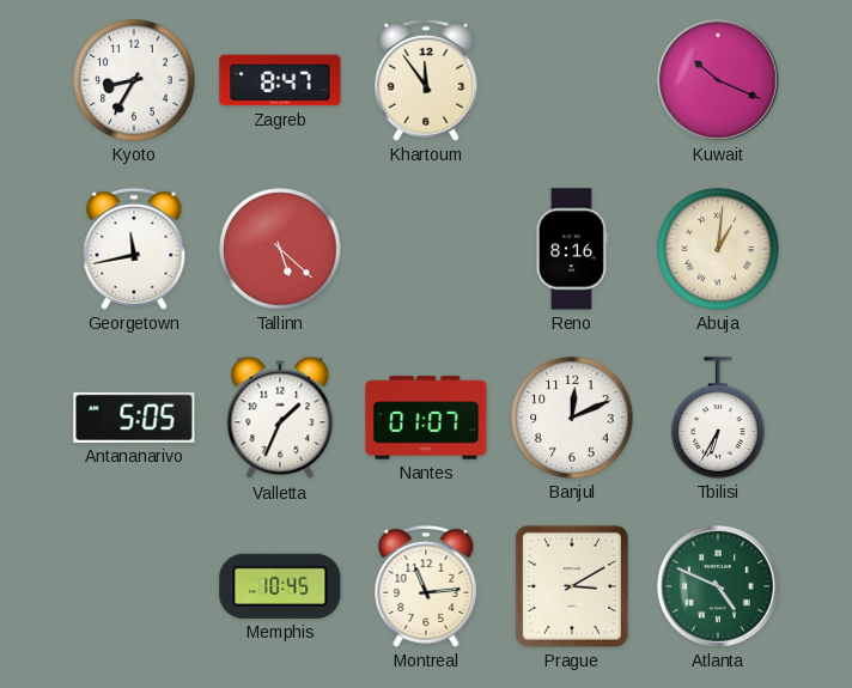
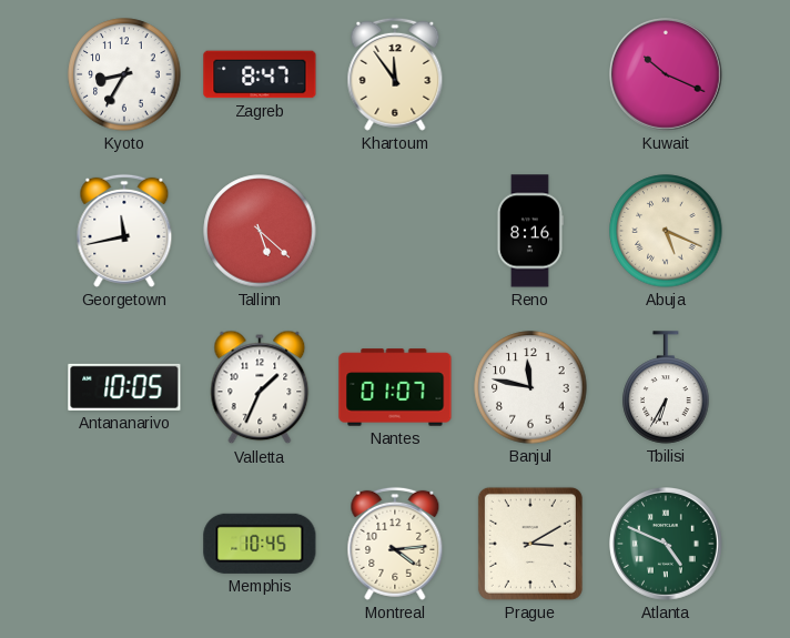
Abuja: 1:01 -> 5:19 (666, 231)
Antananarivo: 5:05 -> 10:05 (124, 387)
Banjul: 12:11 -> 11:47 (530, 387)
Montreal: 11:14 -> 4:14 (395, 544)
